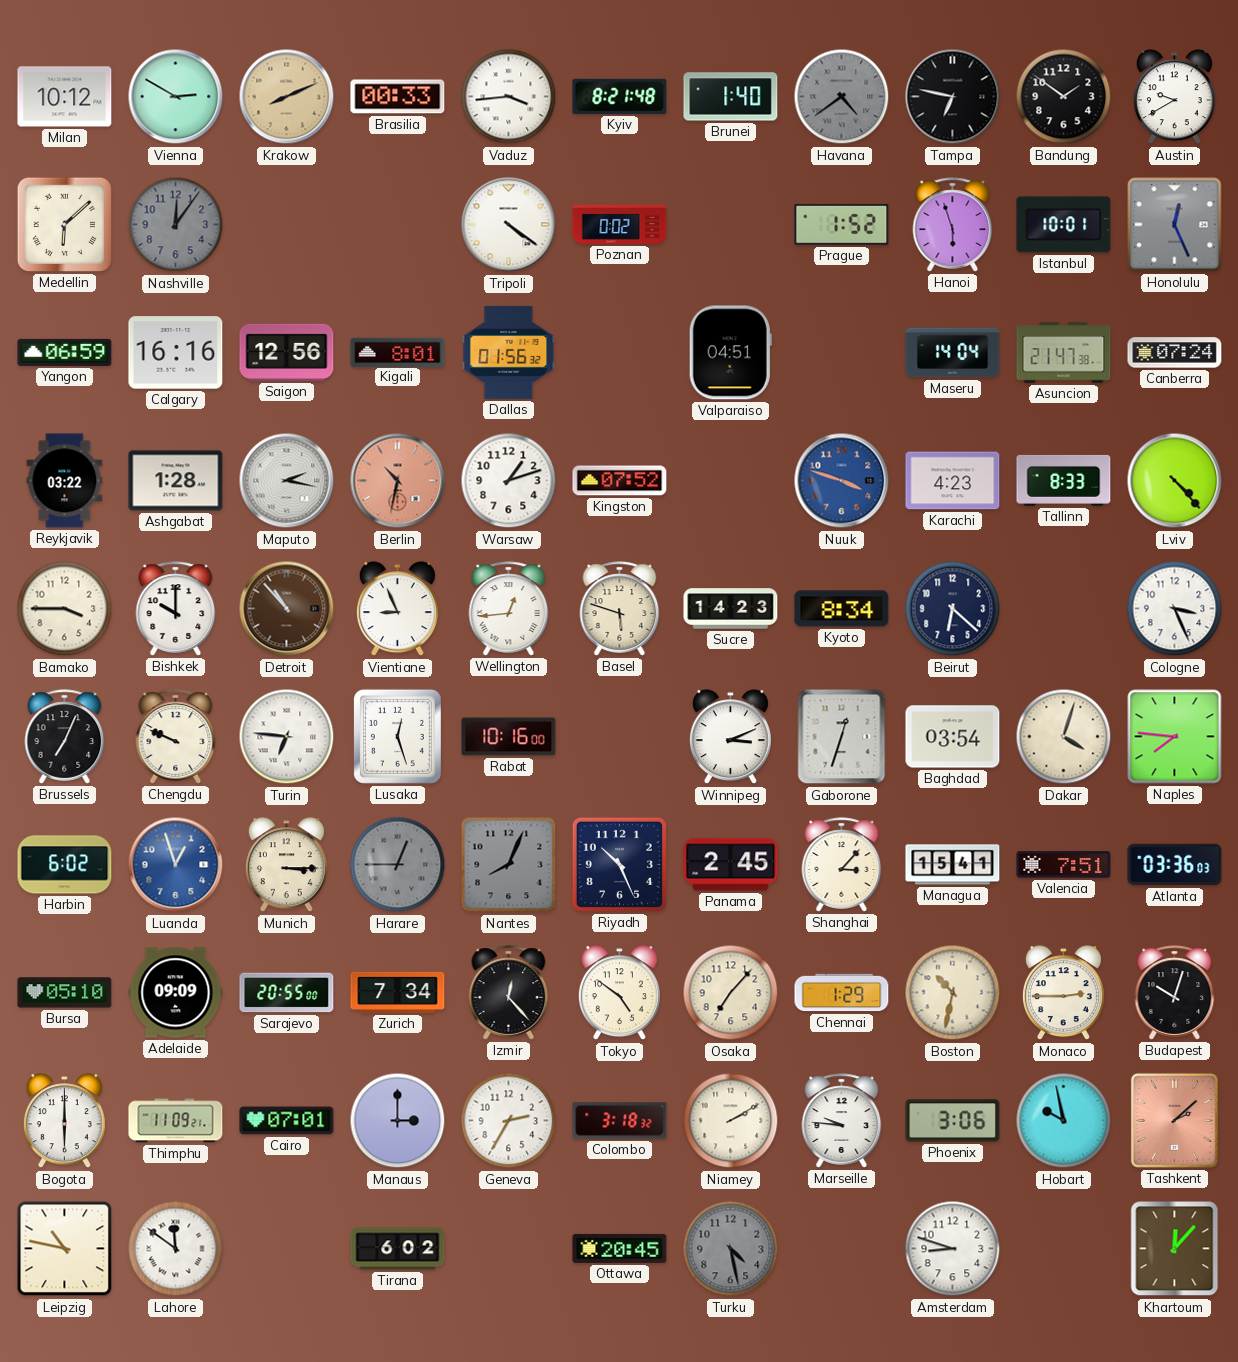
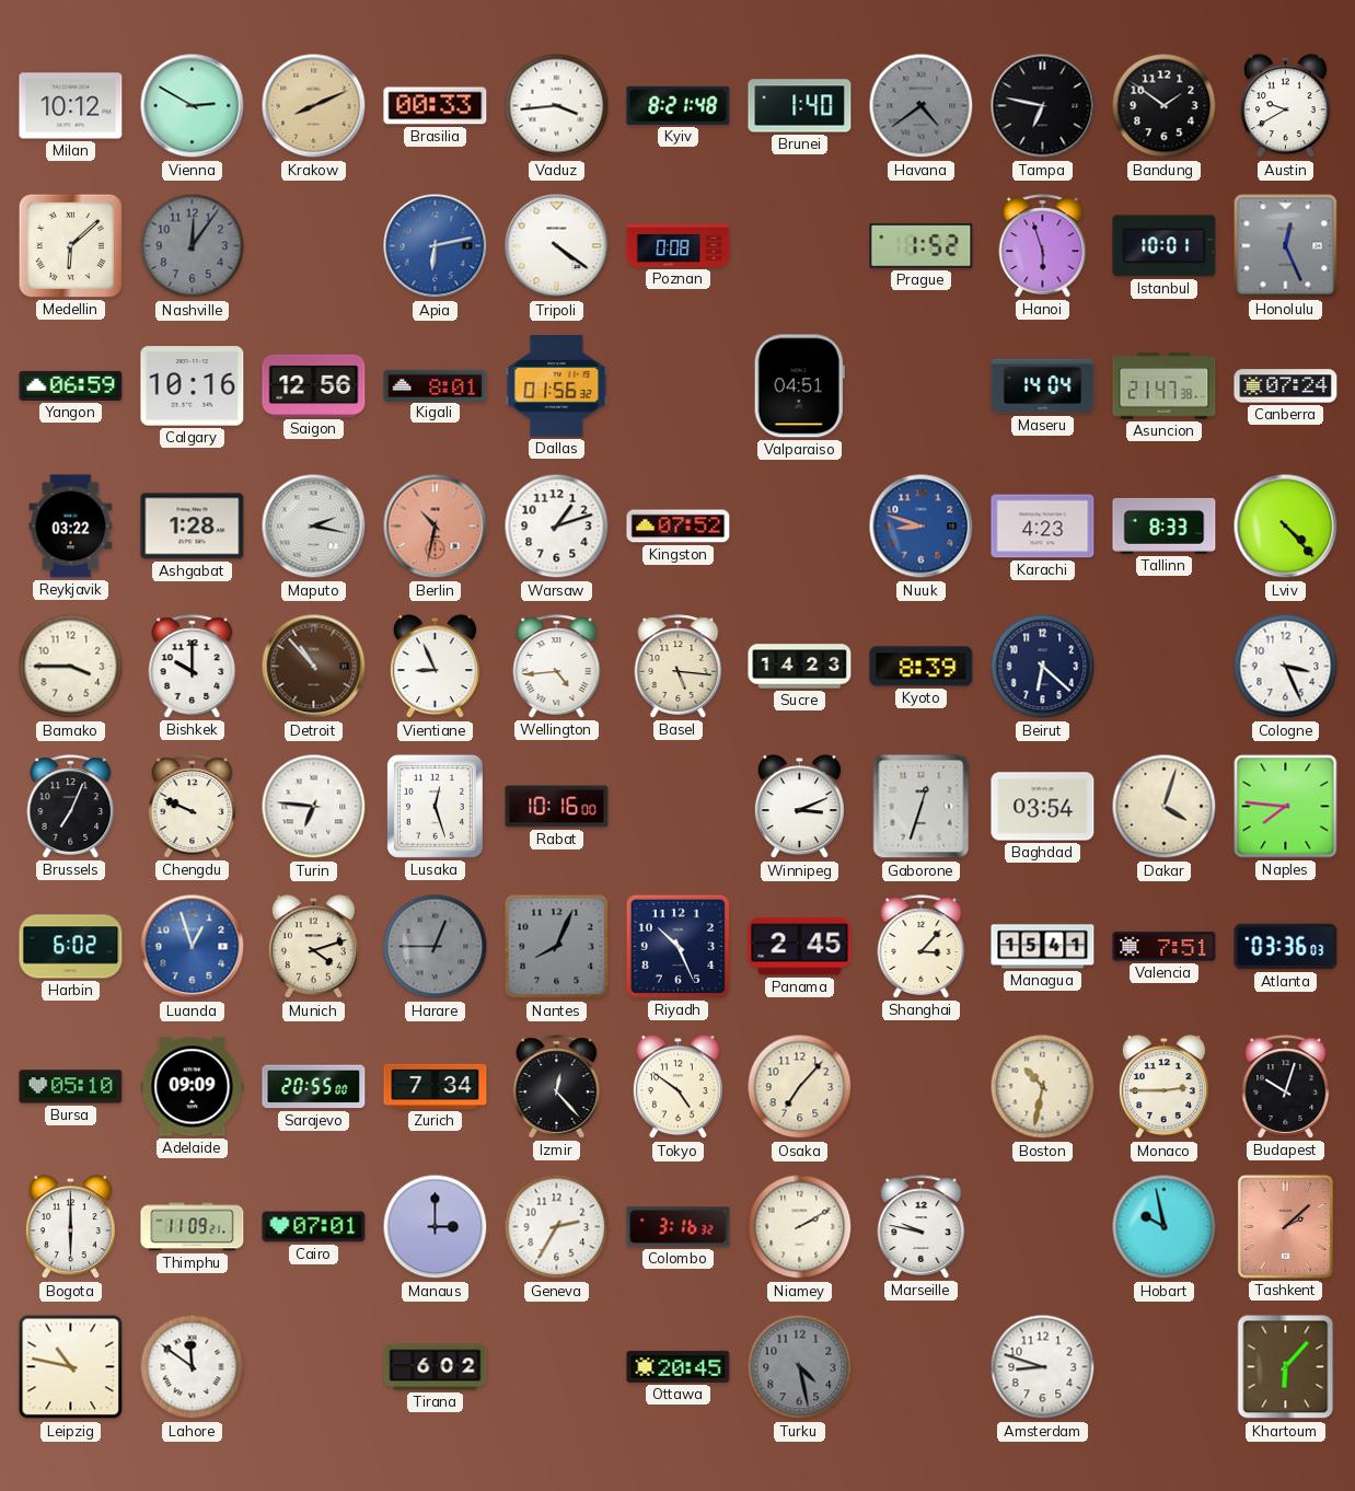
Apia: none -> 6:13 (436, 246)
Poznan: 0:02 -> 0:08 (679, 245)
Calgary: 16:16 -> 10:16 (193, 386)
Nuuk: 3:48 -> 8:48 (922, 527)
Wellington: 12:44 -> 4:44 (557, 667)
Basel: 5:48 -> 5:16 (679, 667)
Kyoto: 8:34 -> 8:39 (922, 667)
Munich: 3:15 -> 4:12 (313, 947)
Chennai: 1:29 -> none (842, 993)
Colombo: 3:18 -> 3:16 (679, 1227)
Marseille: 9:46 -> 9:47 (922, 1227)
Phoenix: 3:06 -> none (953, 1121)
Khartoum: 12:07 -> 6:07 (1286, 1367)
